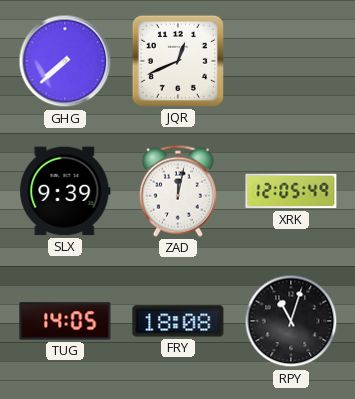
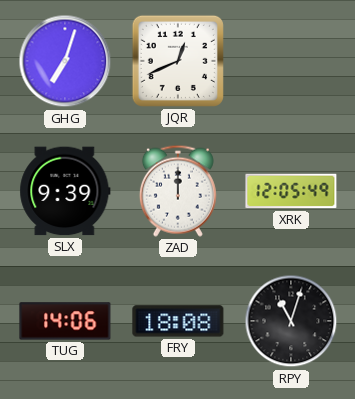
GHG: 7:38 -> 7:03 (65, 61)
ZAD: 12:02 -> 12:00 (178, 191)
TUG: 14:05 -> 14:06 (65, 321)
